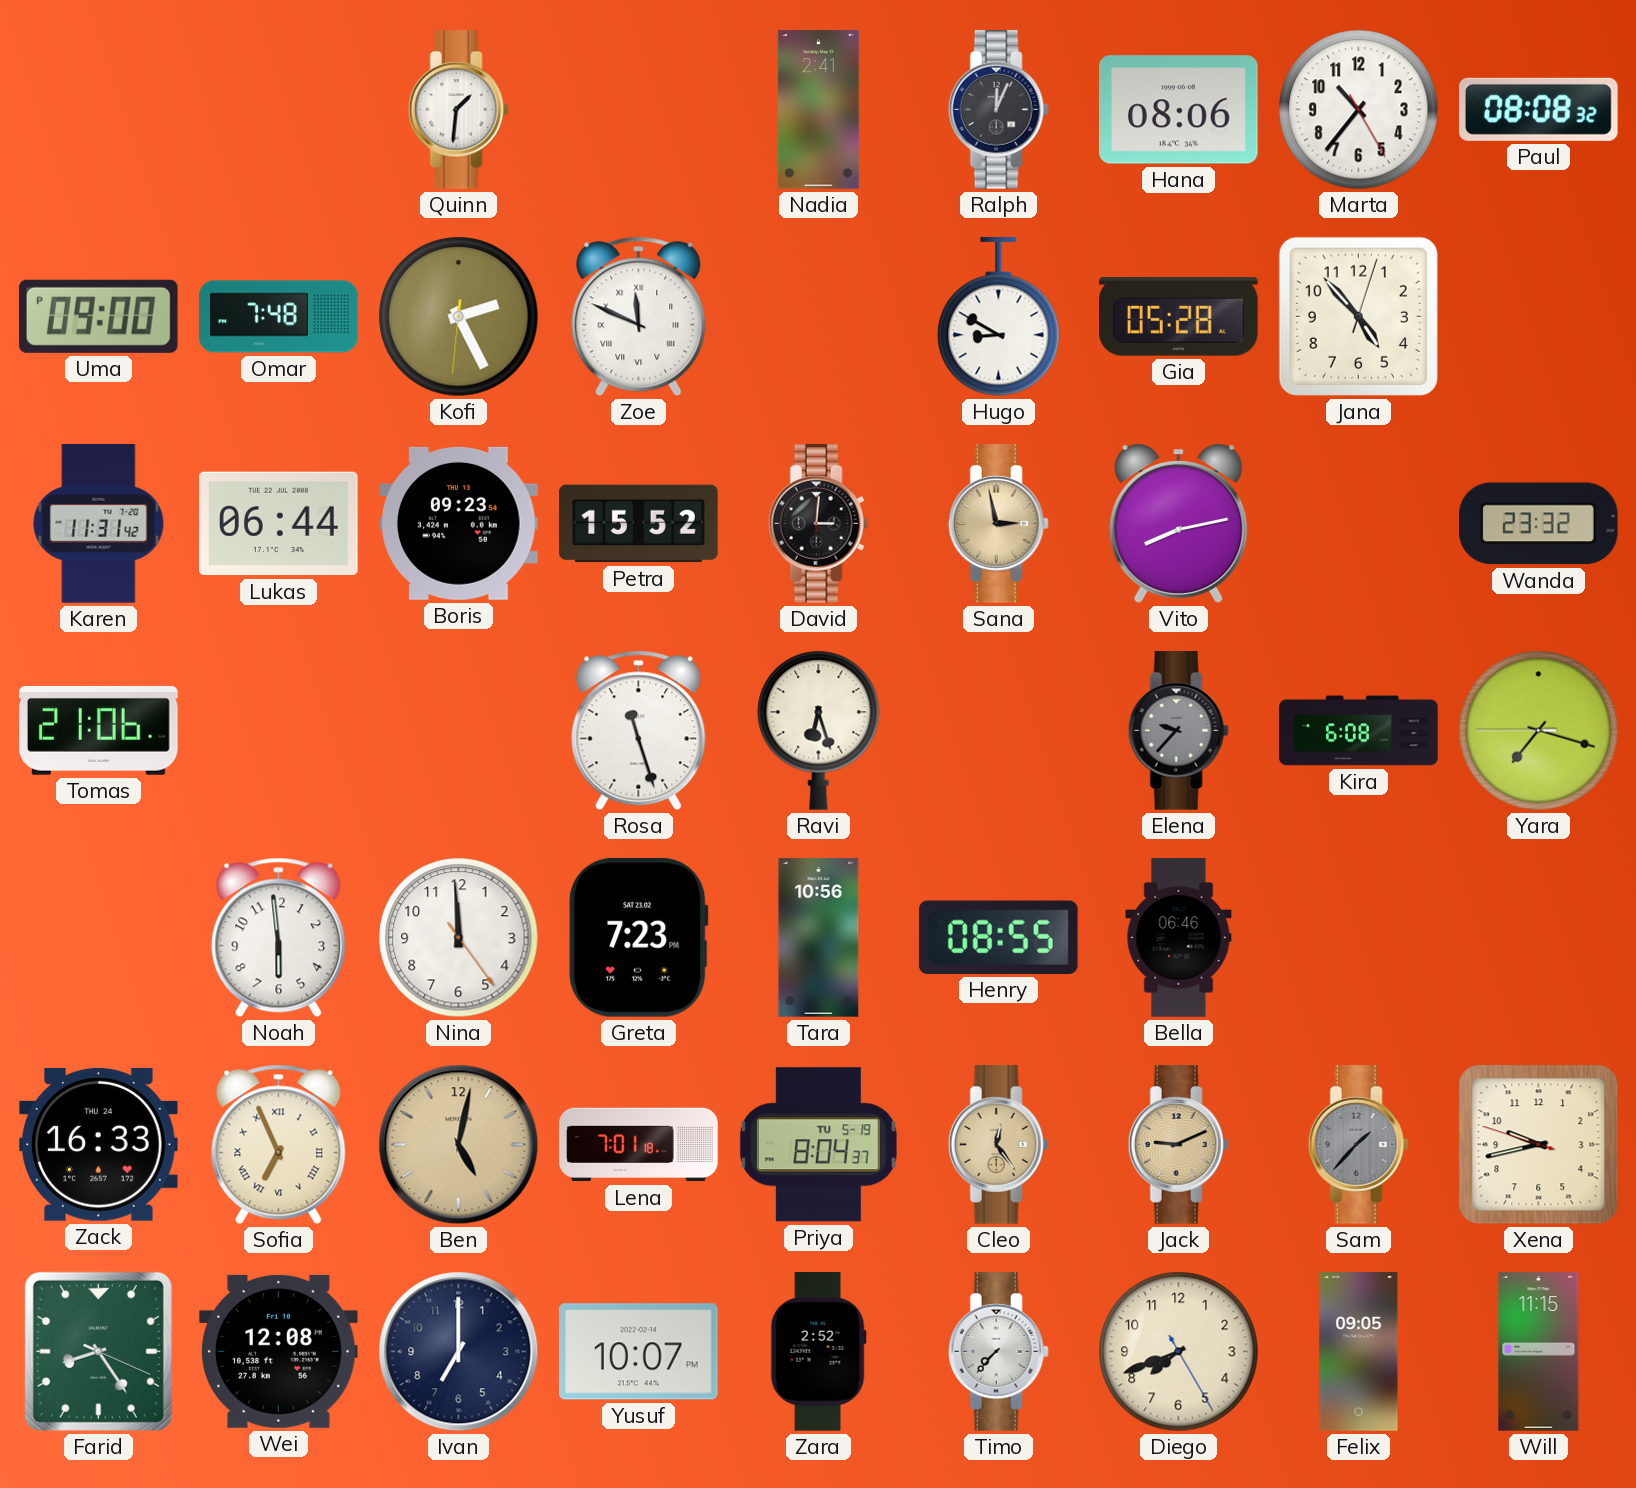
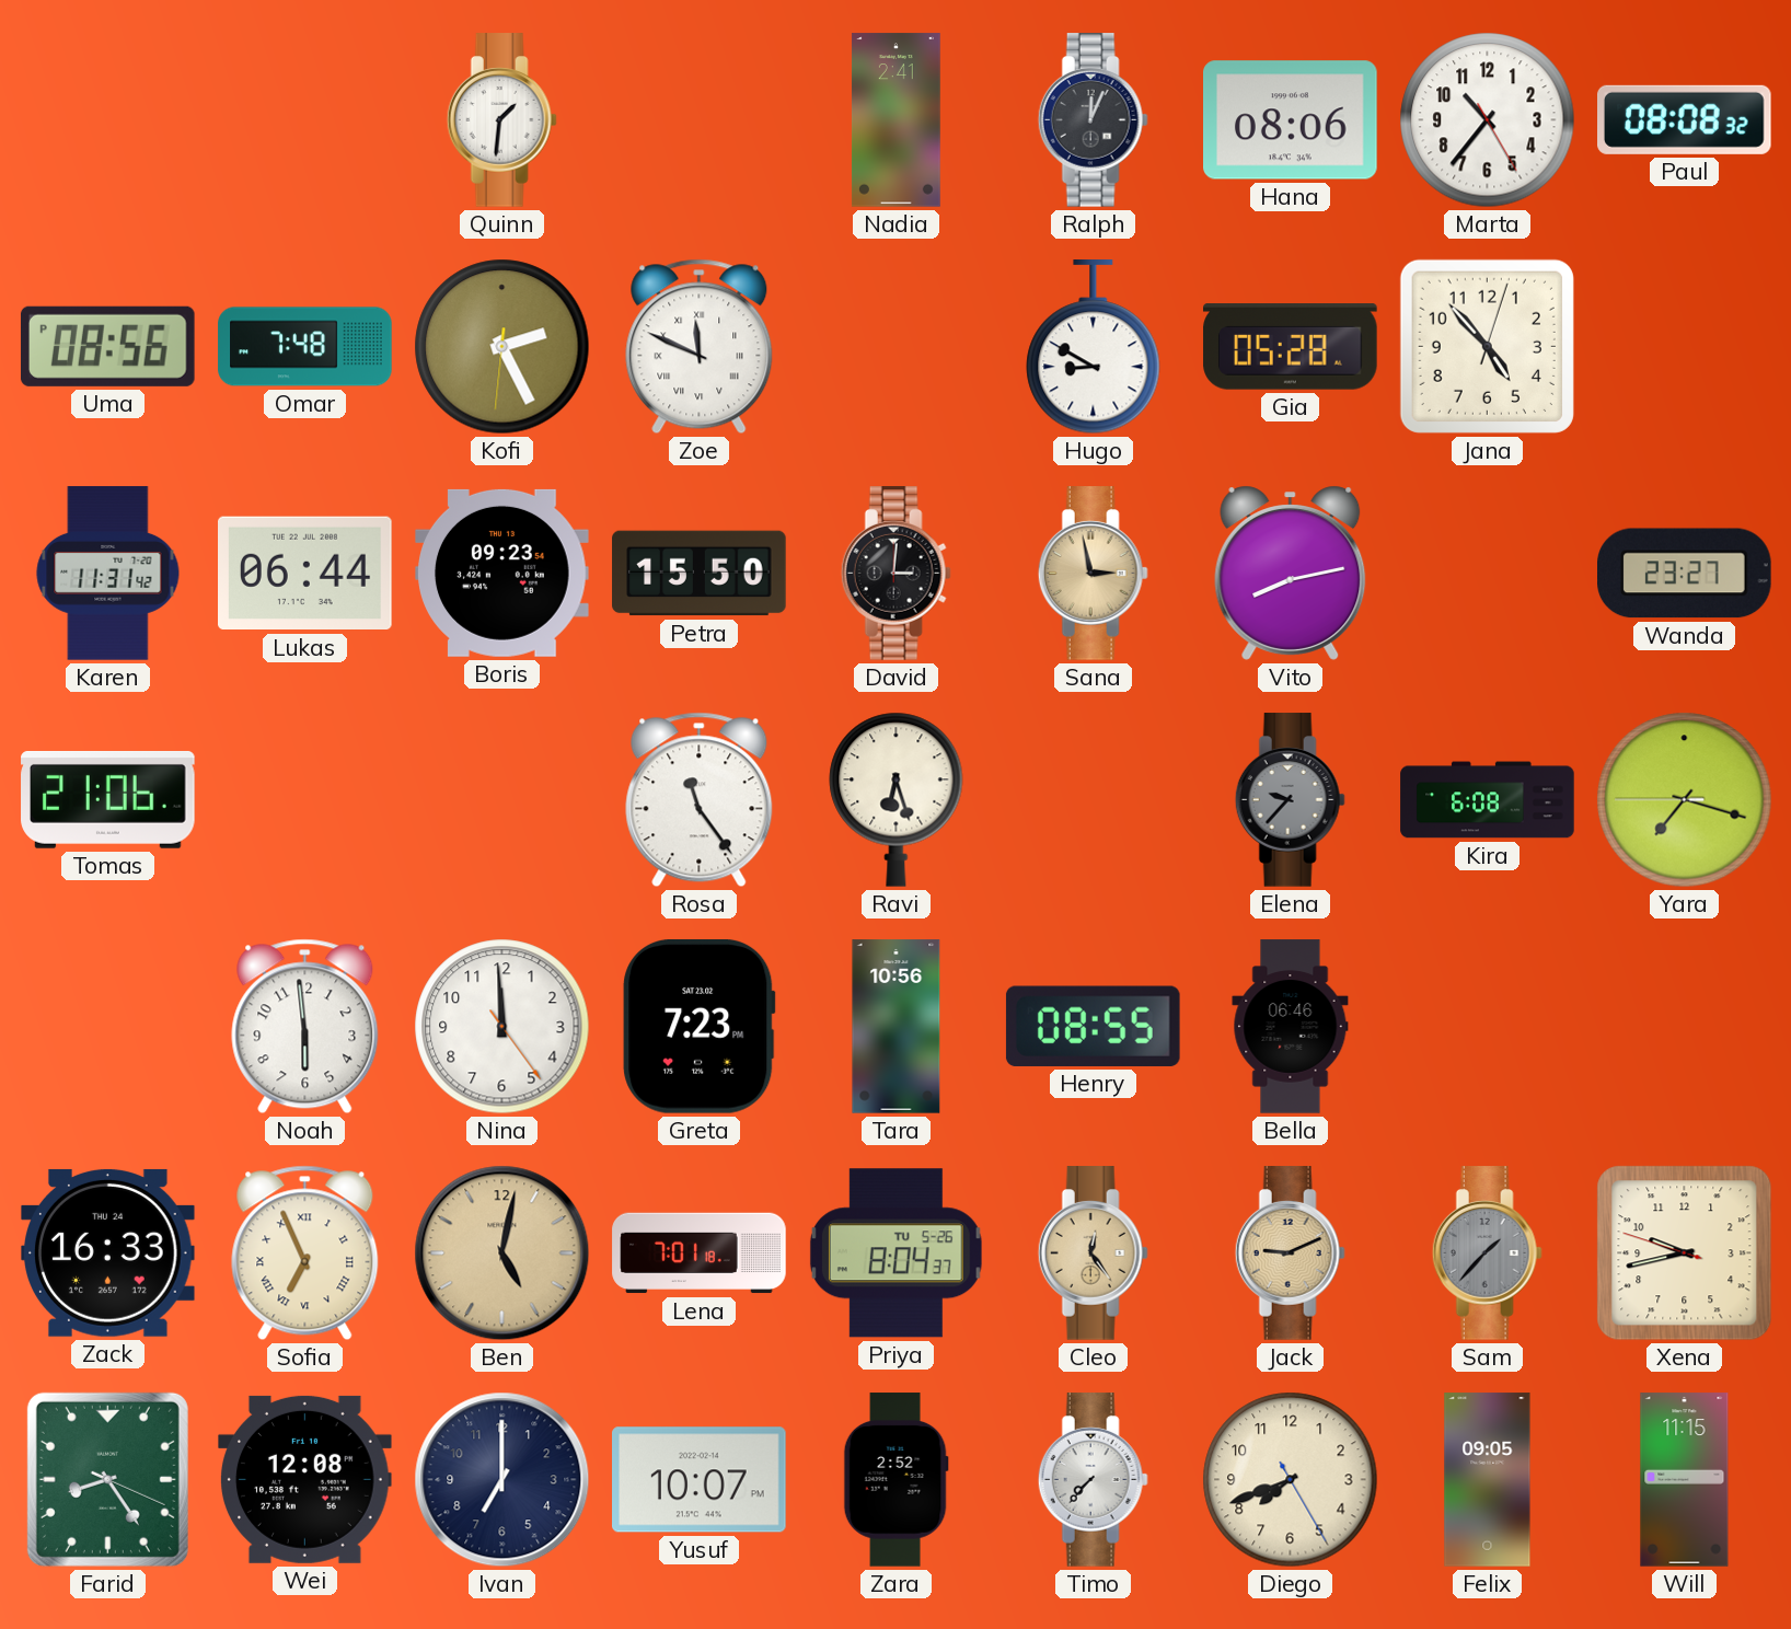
Uma: 09:00 -> 08:56 (107, 346)
Petra: 15:52 -> 15:50 (700, 574)
Wanda: 23:32 -> 23:27 (1685, 574)
Rosa: 11:27 -> 11:24 (700, 800)
Priya date: TU 5-19 -> TU 5-26 (896, 1253)
